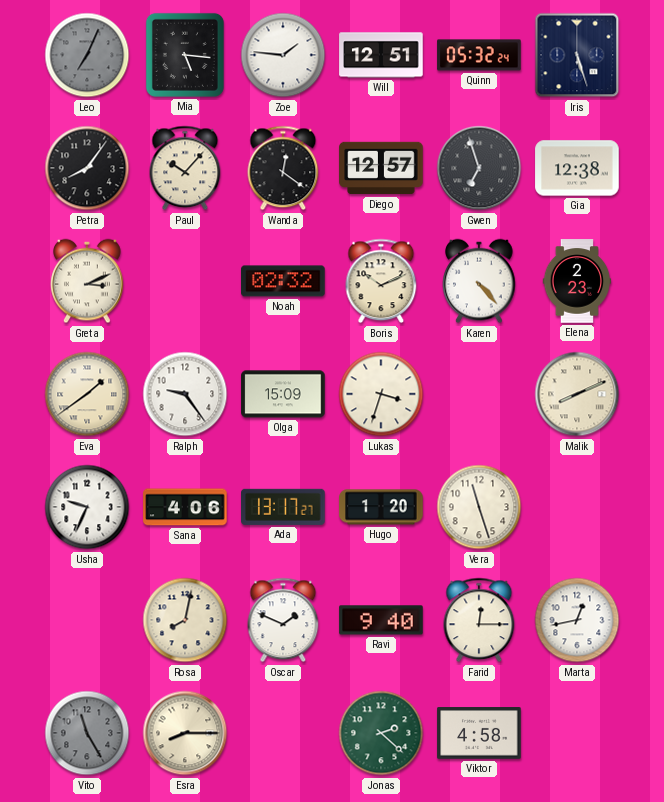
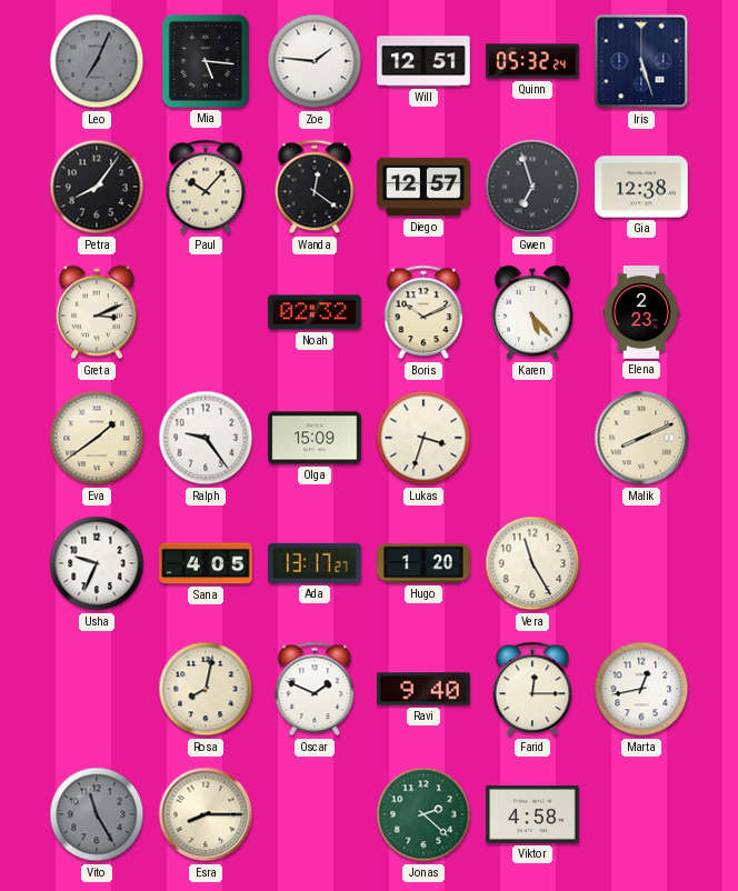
Karen: 4:23 -> 5:23 (532, 312)
Sana: 4:06 -> 4:05 (206, 563)
Vera: 11:27 -> 11:25 (532, 563)
